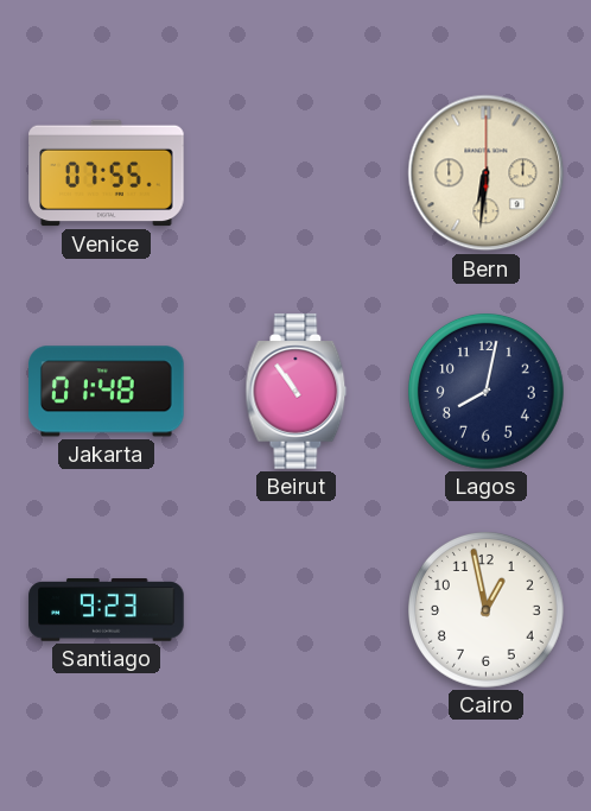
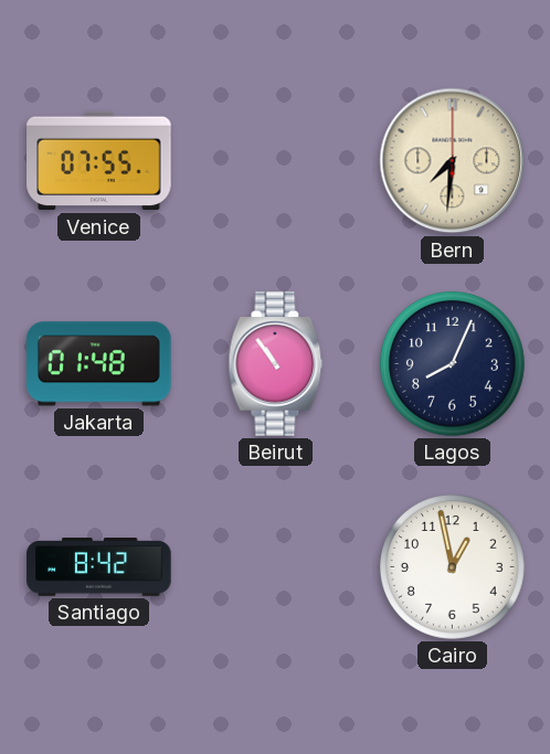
Bern: 6:31 -> 7:31 (453, 161)
Lagos: 8:02 -> 8:04 (453, 364)
Santiago: 9:23 -> 8:42 (99, 567)
